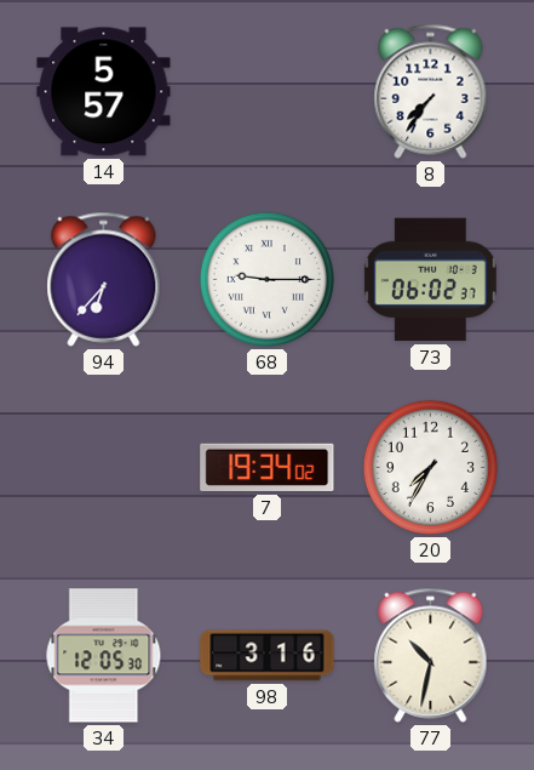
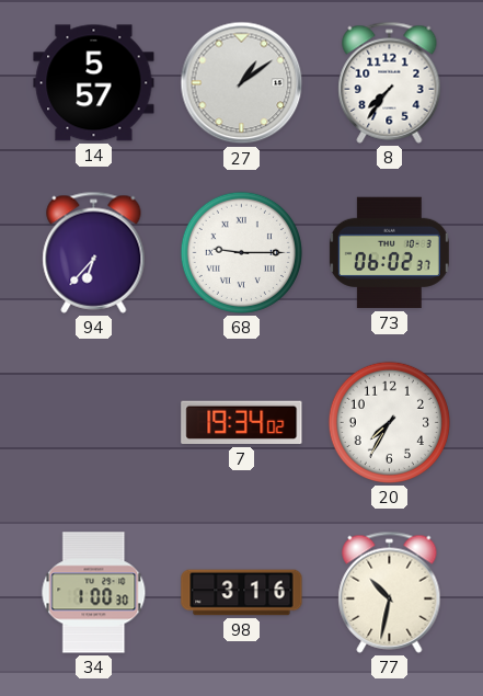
27: none -> 1:09 (242, 83)
34: 12:05 -> 1:00 (94, 593)
